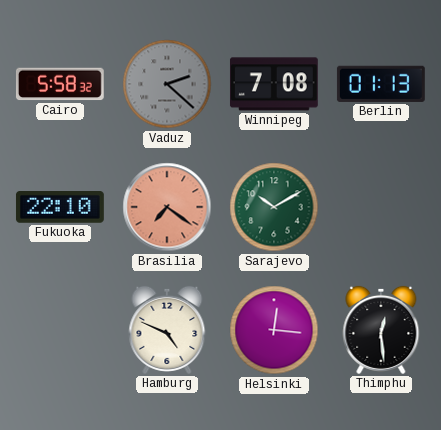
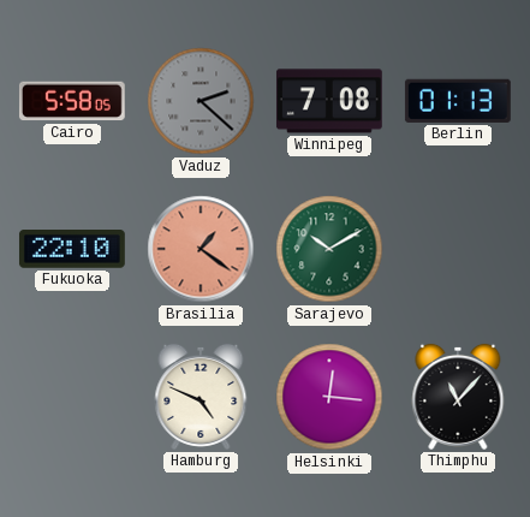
Cairo: 5:58:32 -> 5:58:05 (72, 101)
Brasilia: 7:21 -> 1:21 (201, 249)
Thimphu: 12:29 -> 11:07 (458, 397)
